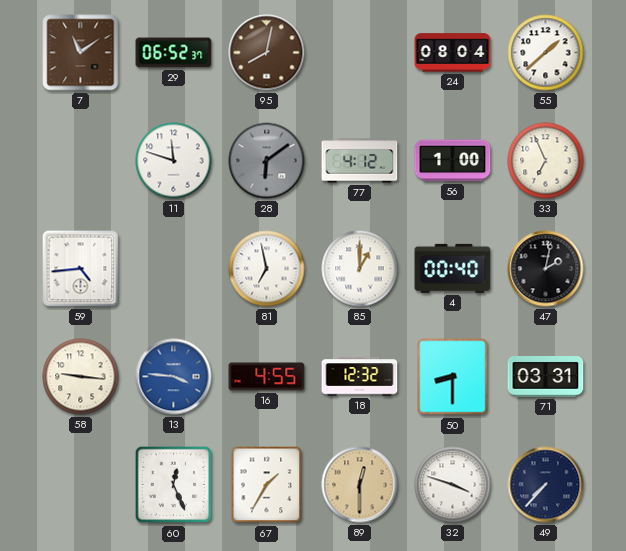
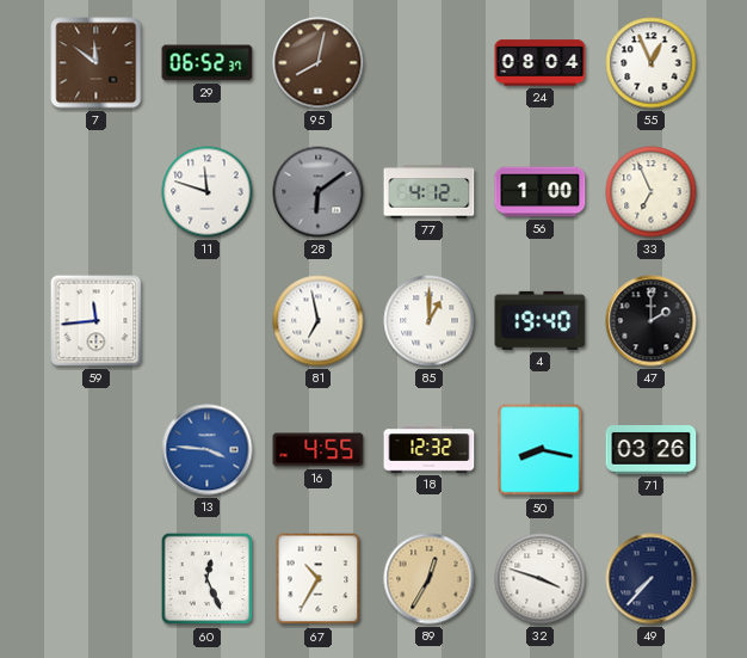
7: 11:09 -> 11:51 (97, 63)
55: 1:38 -> 12:56 (652, 63)
59: 4:44 -> 11:44 (97, 321)
4: 00:40 -> 19:40 (541, 320)
47: 2:02 -> 2:00 (652, 321)
58: 9:16 -> none (81, 377)
50: 8:30 -> 8:17 (541, 450)
71: 03:31 -> 03:26 (652, 450)
67: 1:35 -> 10:35 (319, 579)
89: 12:30 -> 12:35 (430, 579)
